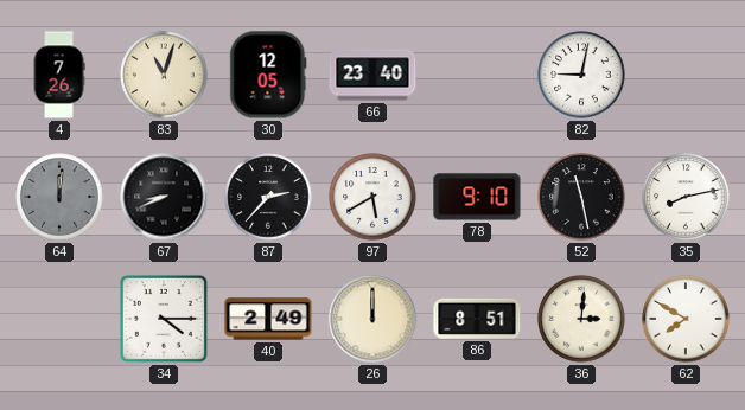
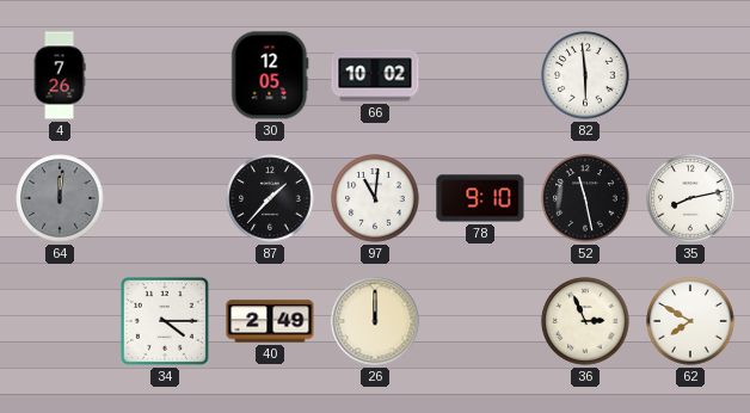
83: 11:03 -> none (164, 75)
66: 23:40 -> 10:02 (375, 75)
82: 9:02 -> 5:59 (585, 75)
67: 8:41 -> none (164, 197)
87: 2:37 -> 1:37 (270, 198)
97: 5:40 -> 11:01 (375, 198)
86: 8:51 -> none (477, 319)
36: 3:01 -> 2:56 (585, 321)
